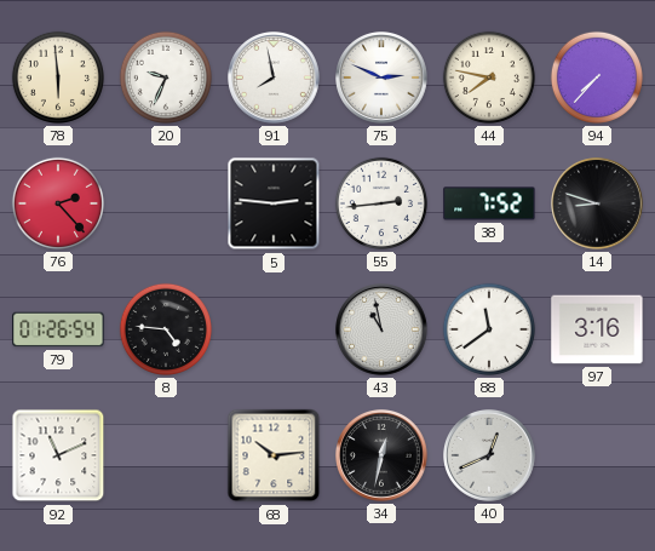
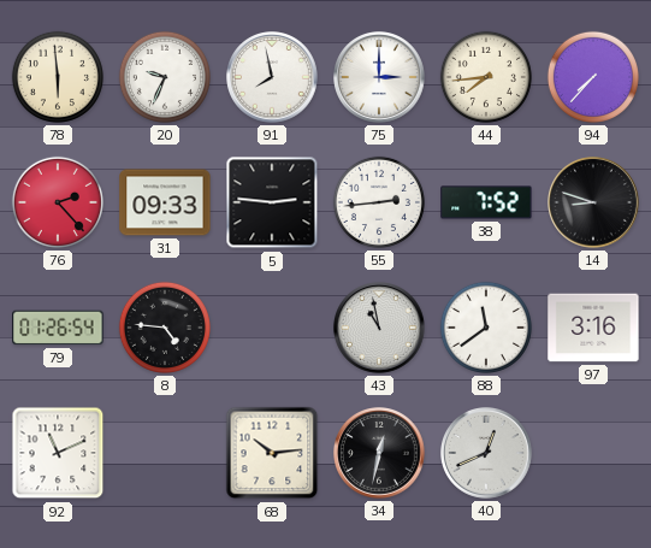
75: 2:49 -> 3:00 (380, 78)
44: 7:47 -> 7:44 (486, 77)
31: none -> 09:33 (165, 202)
